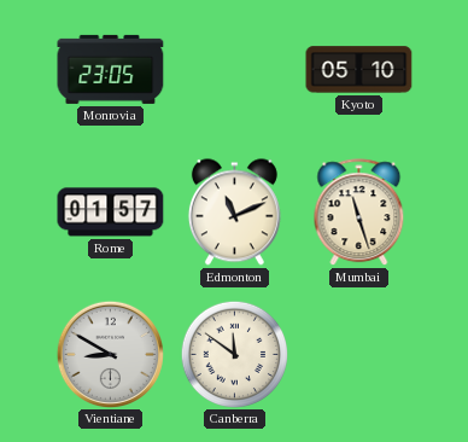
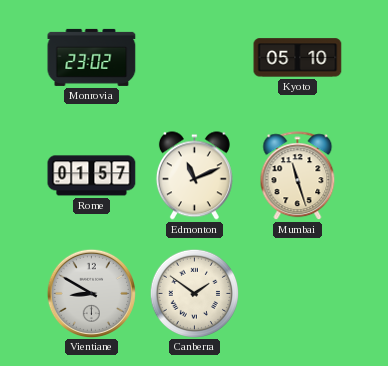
Monrovia: 23:05 -> 23:02 (92, 57)
Canberra: 11:51 -> 1:51 (194, 293)
